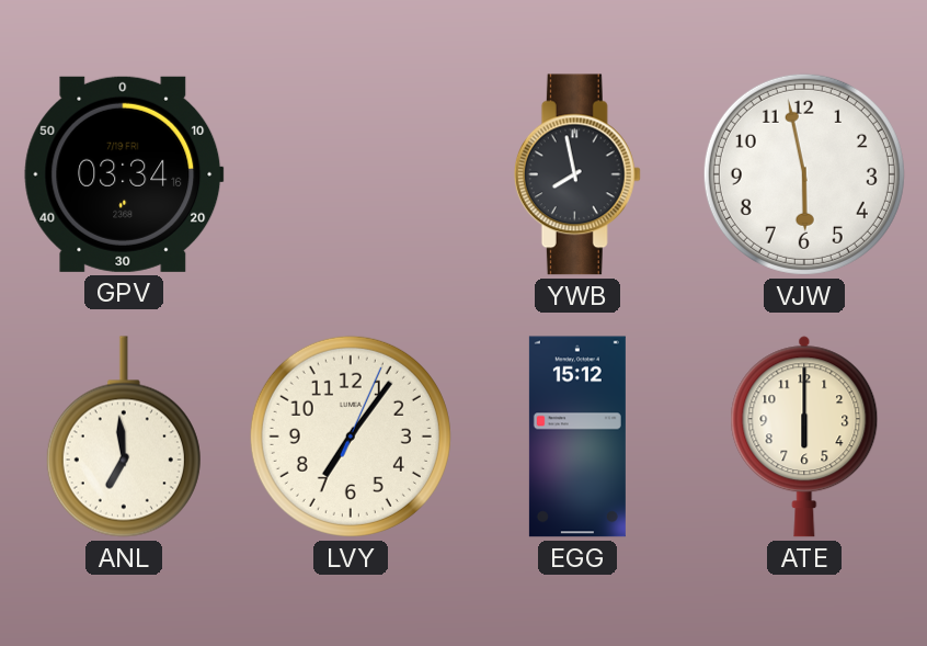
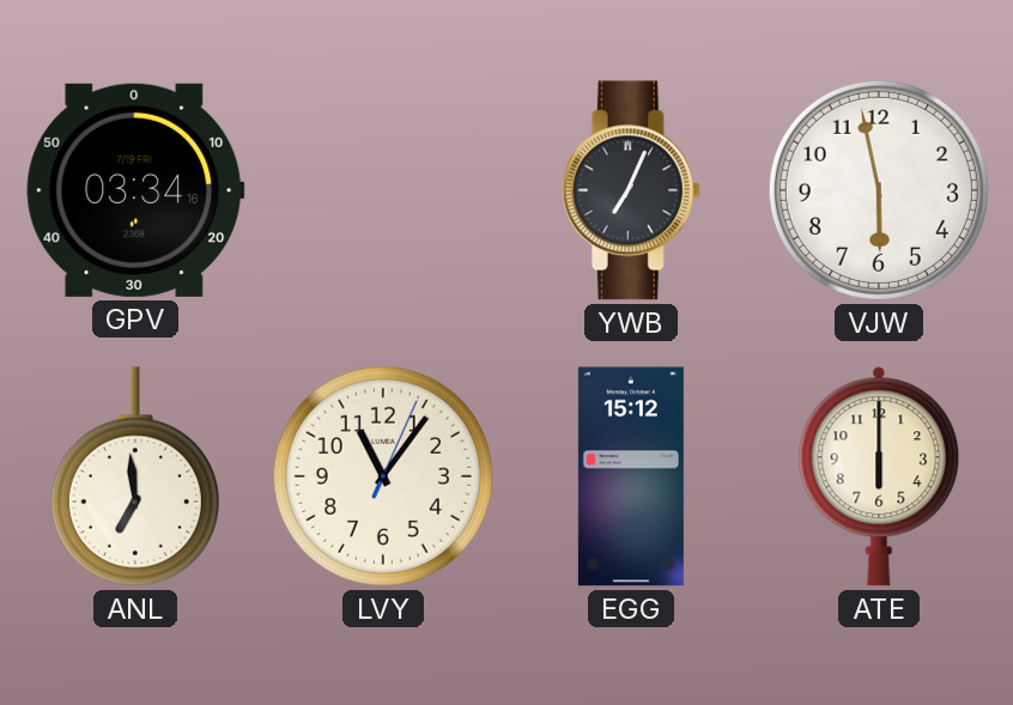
YWB: 7:58 -> 7:04 (631, 190)
LVY: 7:06 -> 11:06 (383, 476)
